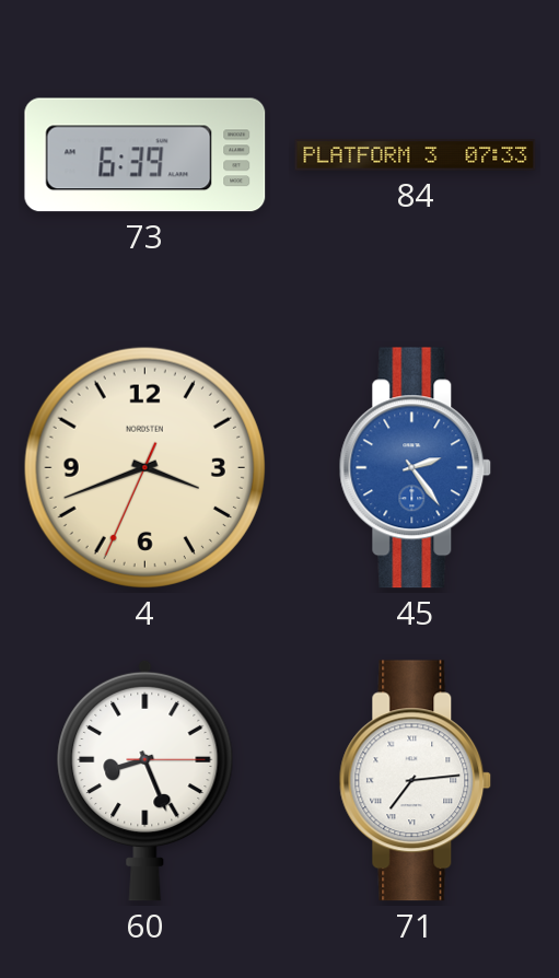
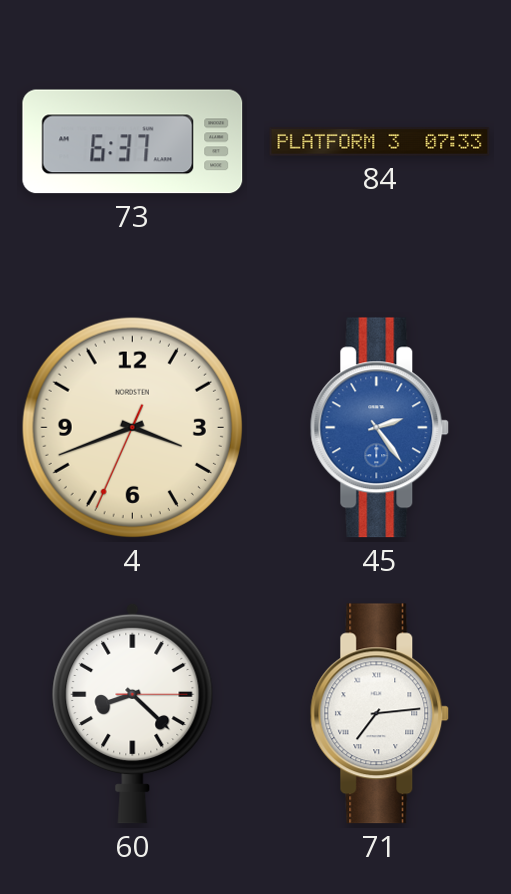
73: 6:39 -> 6:37 (133, 142)
60: 8:26 -> 8:22 (133, 713)
